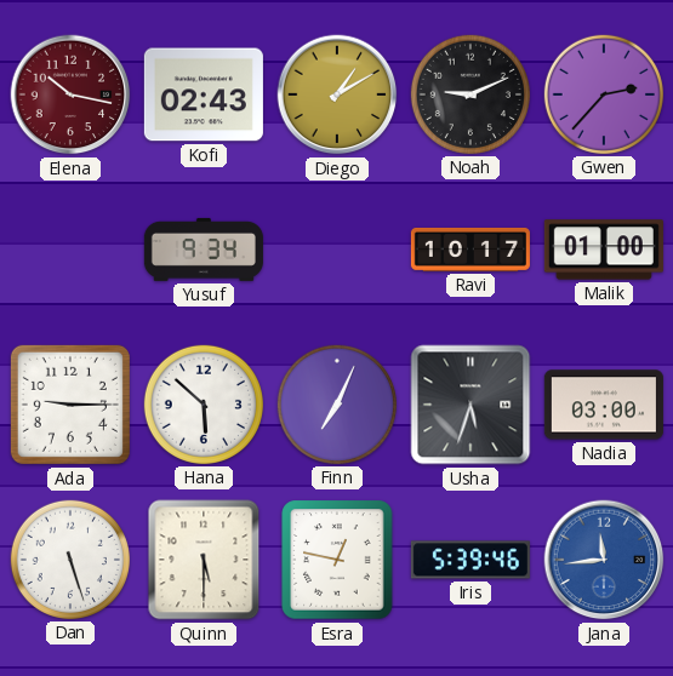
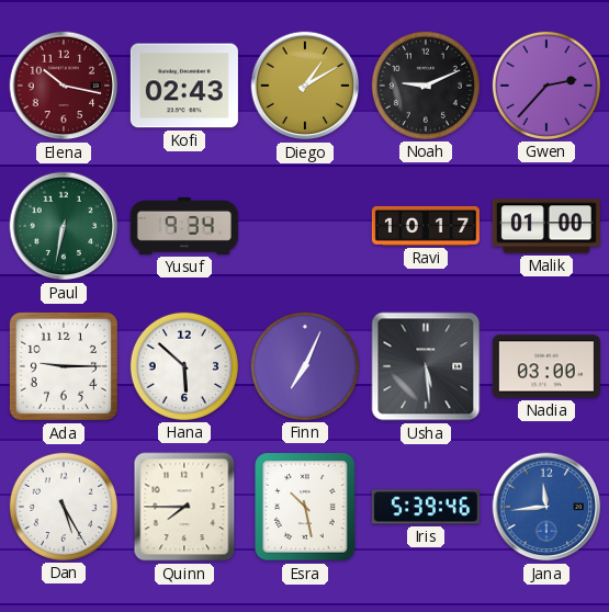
Paul: none -> 6:32 (64, 226)
Usha: 5:33 -> 5:29 (426, 366)
Dan: 5:27 -> 5:25 (64, 507)
Quinn: 5:30 -> 7:45 (184, 507)
Esra: 12:47 -> 10:28 (305, 507)
